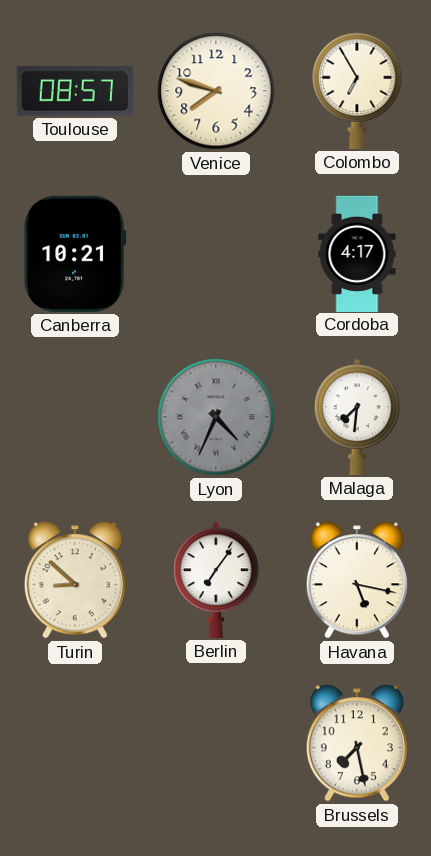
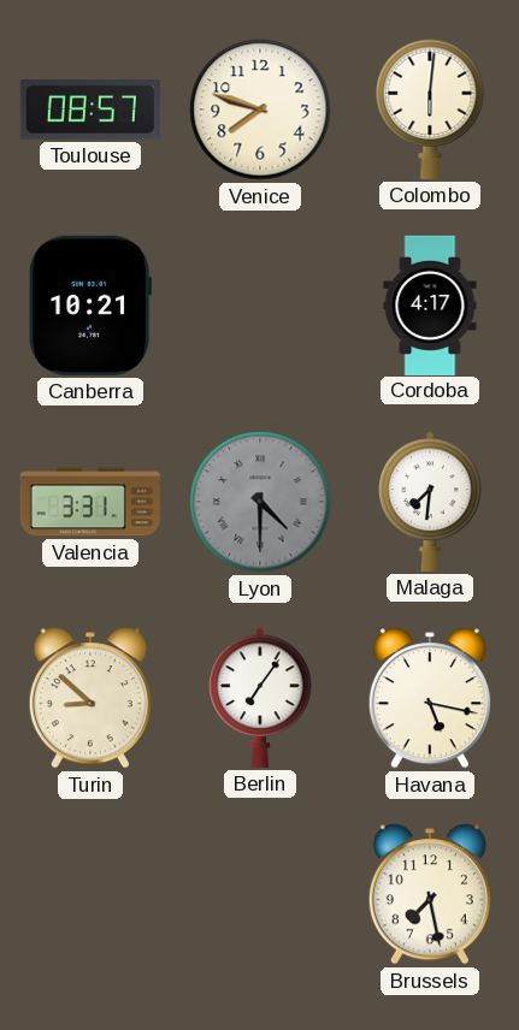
Colombo: 6:55 -> 6:01 (430, 109)
Valencia: none -> 3:31 (89, 502)
Lyon: 4:34 -> 4:30 (260, 502)
